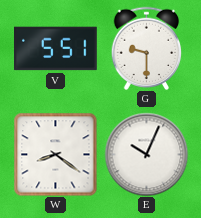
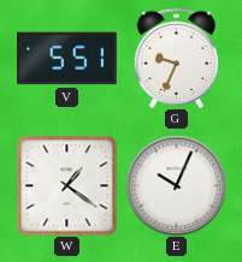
G: 9:30 -> 9:34 (177, 58)
W: 8:21 -> 1:21 (66, 185)
